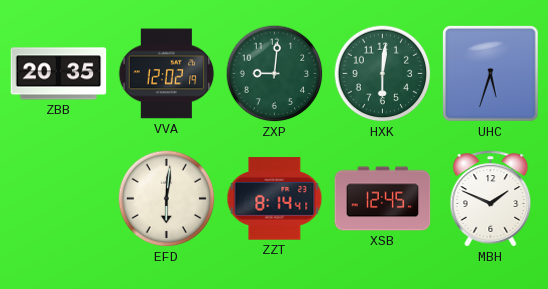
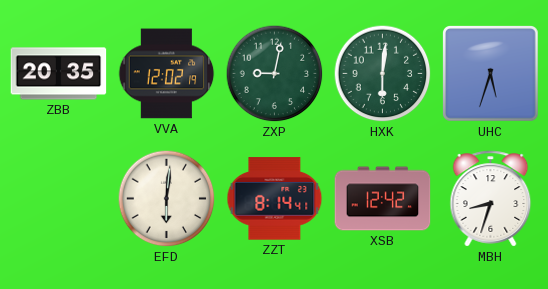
ZXP: 9:01 -> 9:02 (275, 74)
XSB: 12:45 -> 12:42 (383, 199)
MBH: 1:49 -> 8:33 (491, 199)
